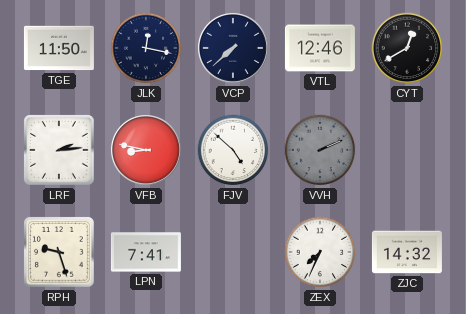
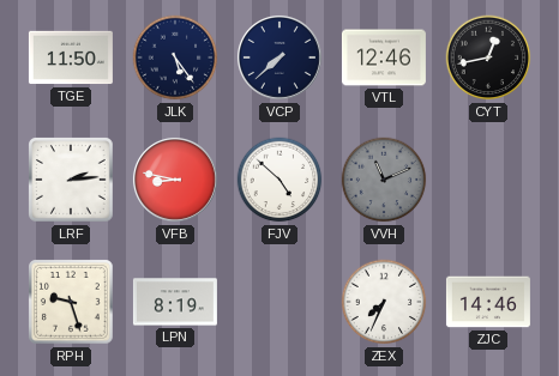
JLK: 12:17 -> 5:24 (175, 57)
CYT: 12:40 -> 12:43 (488, 57)
VVH: 2:11 -> 11:11 (384, 180)
LPN: 7:41 -> 8:19 (175, 302)
ZJC: 14:32 -> 14:46 (488, 302)
